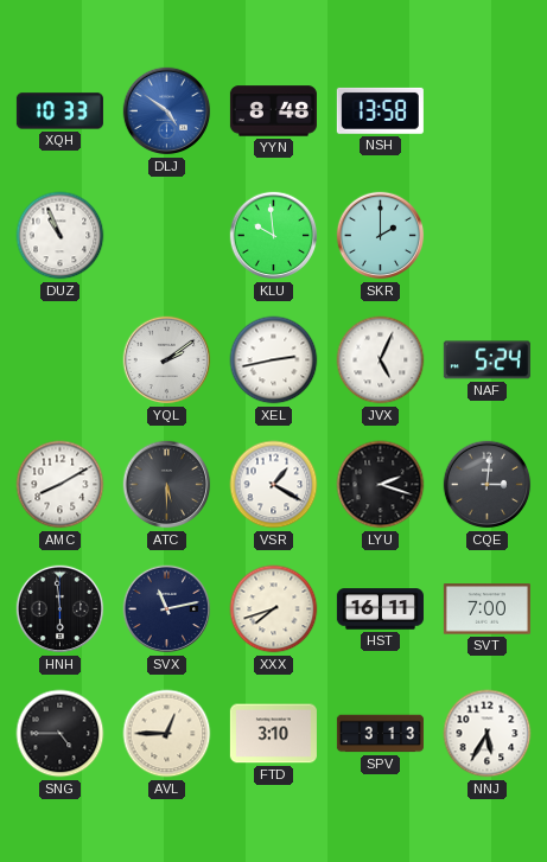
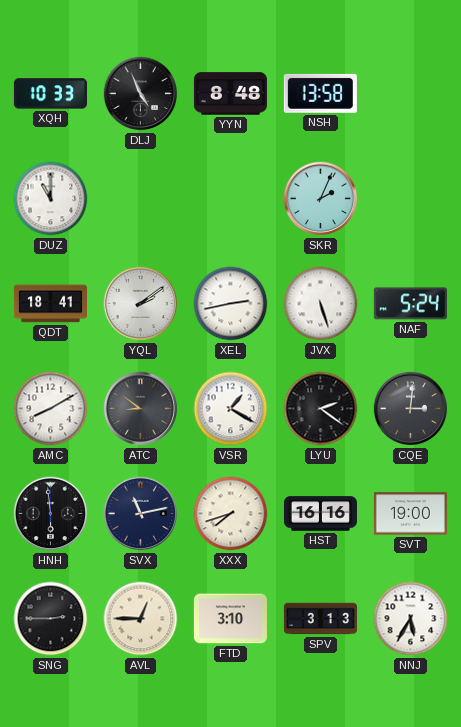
DLJ: 4:51 -> 4:56 (141, 94)
DLJ dial: blue -> black (141, 94)
DUZ: 10:56 -> 11:00 (51, 199)
KLU: 9:59 -> none (274, 236)
SKR: 2:00 -> 2:04 (321, 199)
QDT: none -> 18:41 (50, 304)
JVX: 5:04 -> 5:27 (321, 304)
ATC: 5:30 -> 8:51 (141, 409)
LYU: 2:18 -> 2:21 (321, 409)
HST: 16:11 -> 16:16 (320, 514)
SVT: 7:00 -> 19:00 (410, 514)
SNG: 4:45 -> 2:45 (51, 619)
